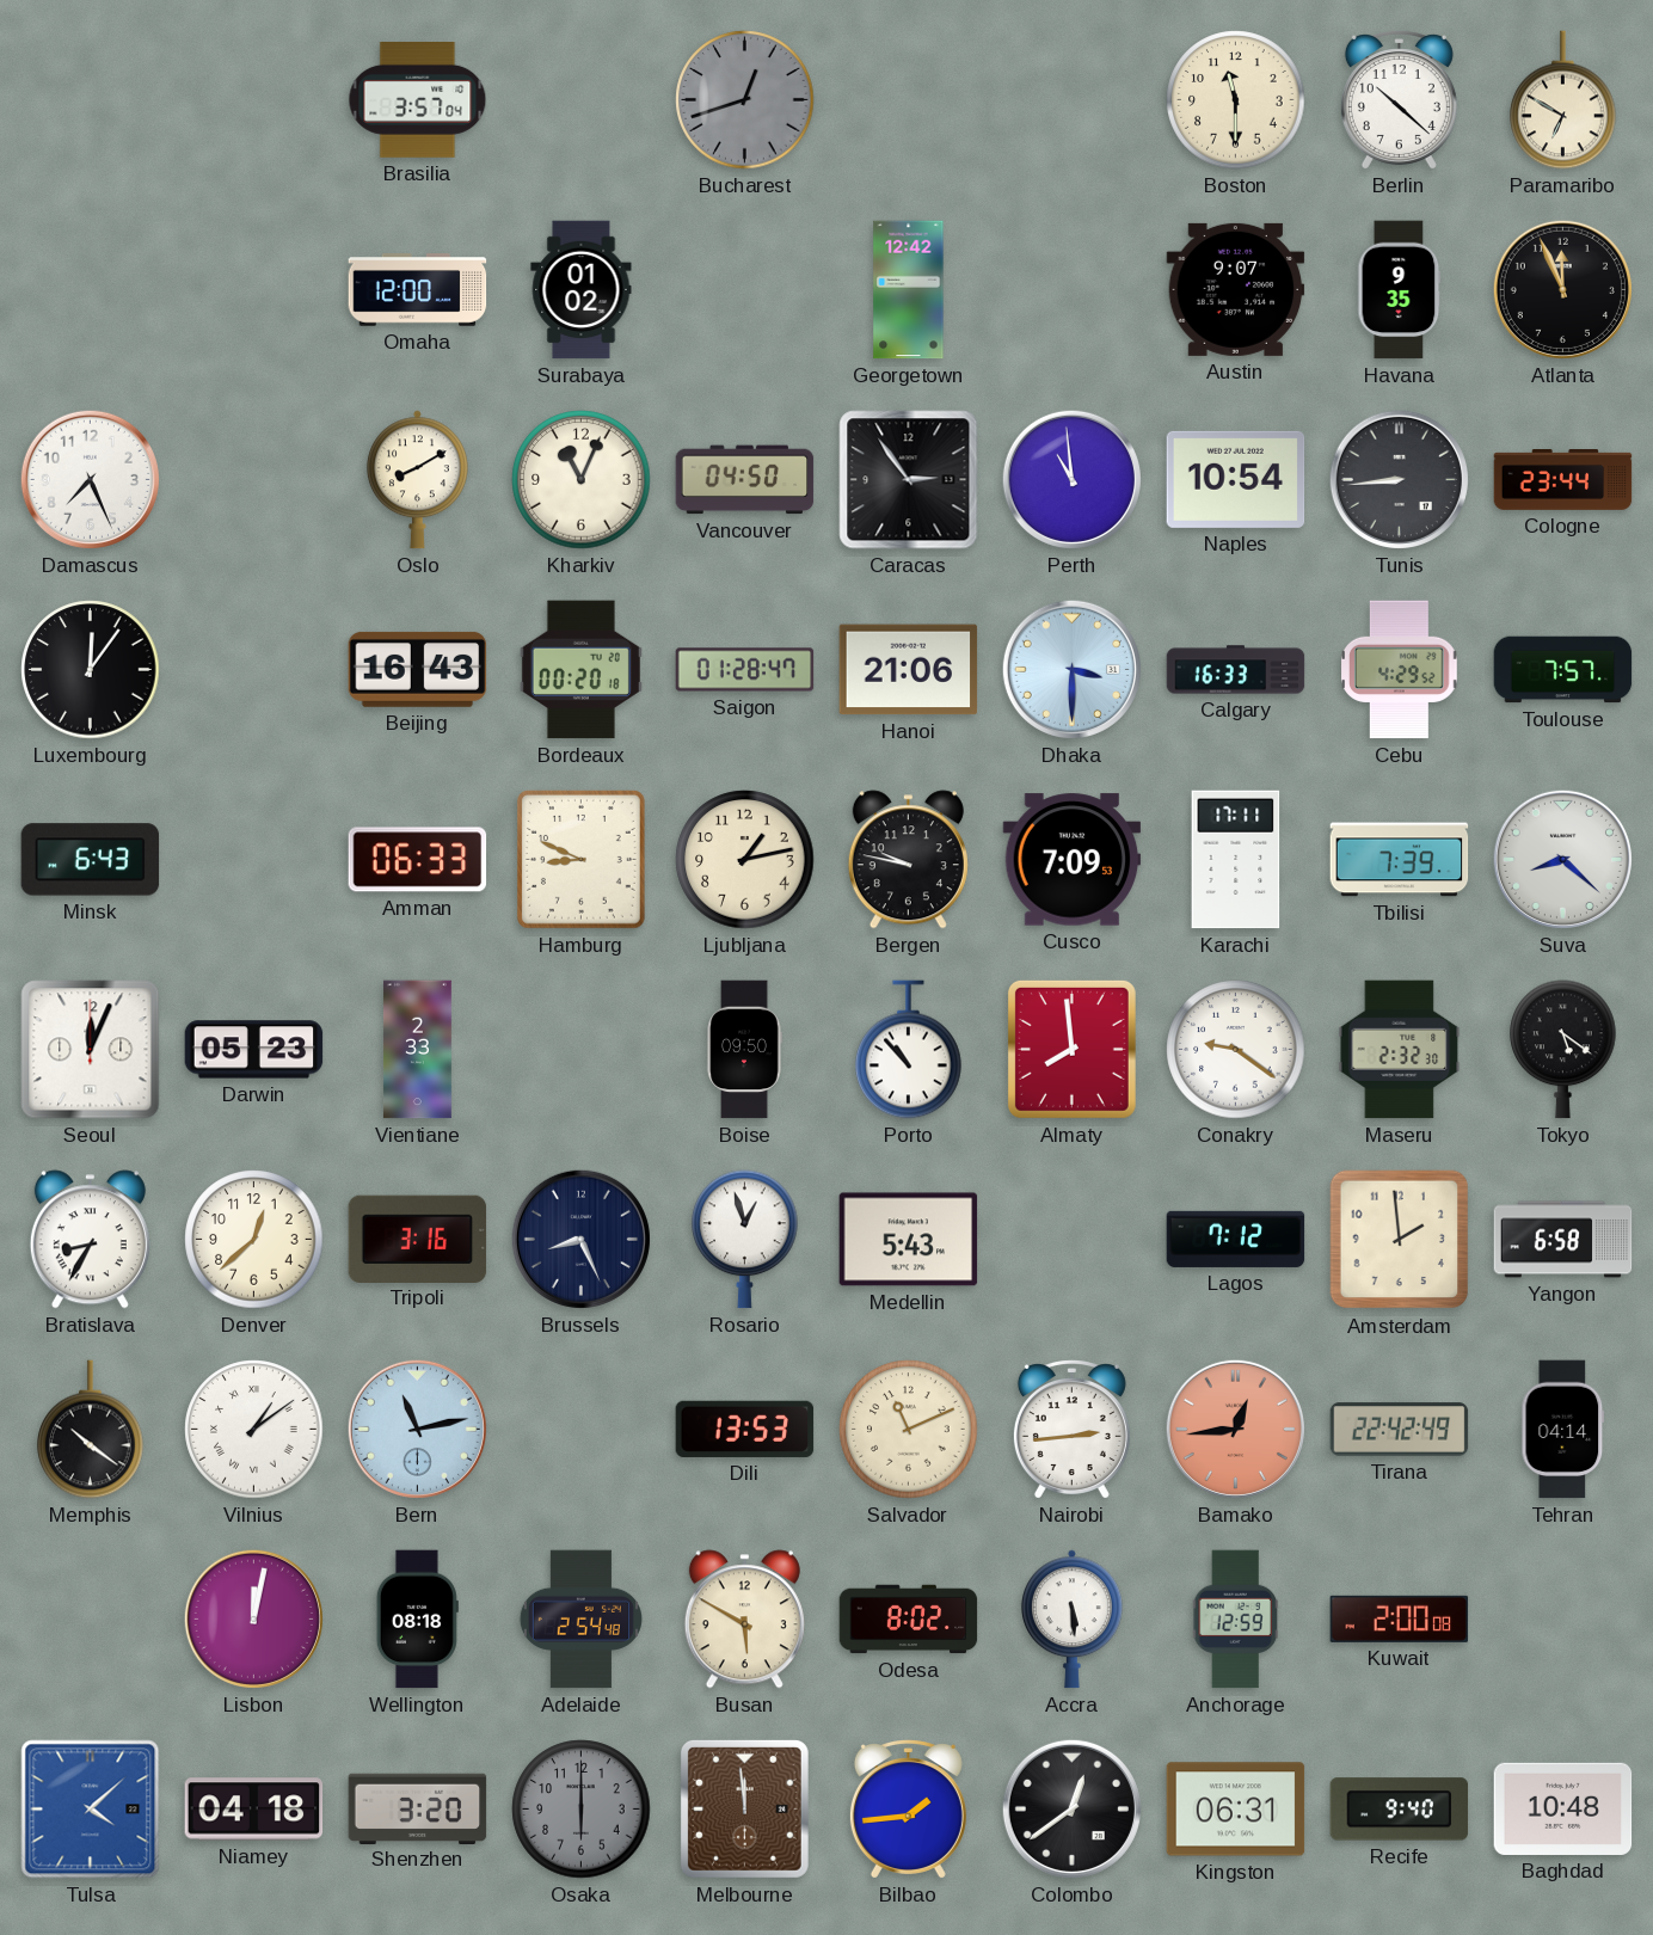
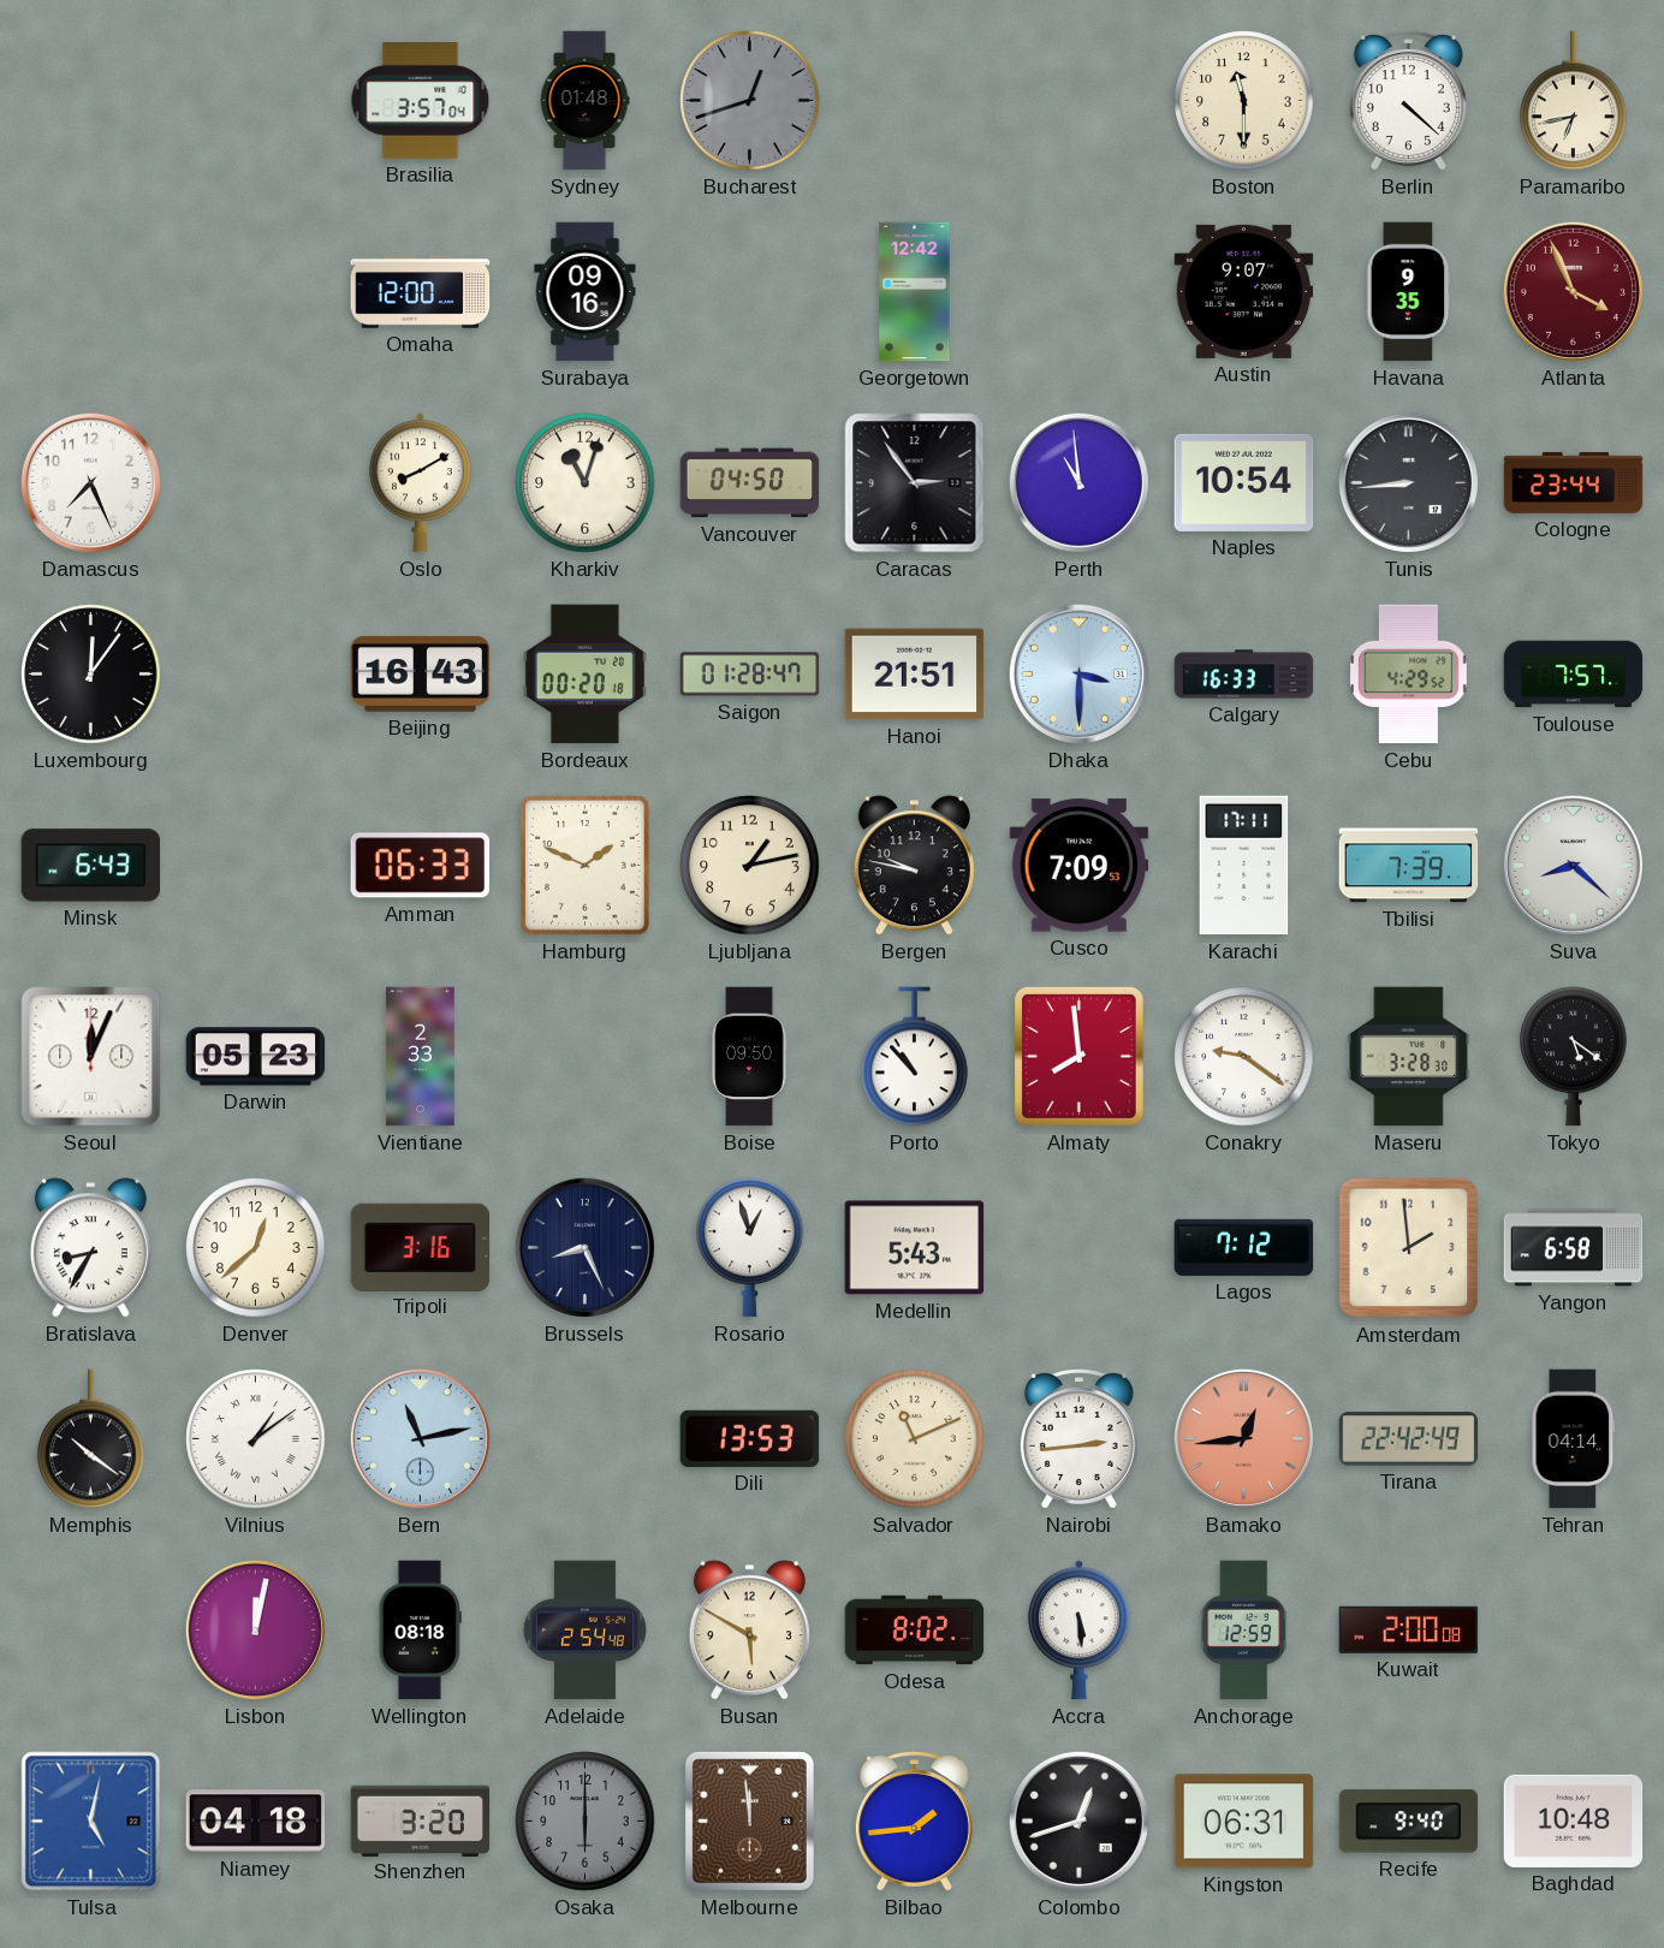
Sydney: none -> 01:48 (584, 101)
Berlin: 10:22 -> 4:22 (1408, 101)
Paramaribo: 6:50 -> 6:43 (1574, 101)
Surabaya: 01:02 -> 09:16 (586, 292)
Atlanta: 11:56 -> 3:56 (1573, 291)
Atlanta dial: black -> burgundy (1573, 291)
Kharkiv: 11:04 -> 11:03 (586, 483)
Hanoi: 21:06 -> 21:51 (915, 675)
Hamburg: 8:49 -> 1:49 (584, 865)
Maseru: 2:32 -> 3:28 (1409, 1057)
Tulsa: 4:08 -> 5:02 (91, 1822)
Colombo: 12:39 -> 12:42 (1078, 1821)
